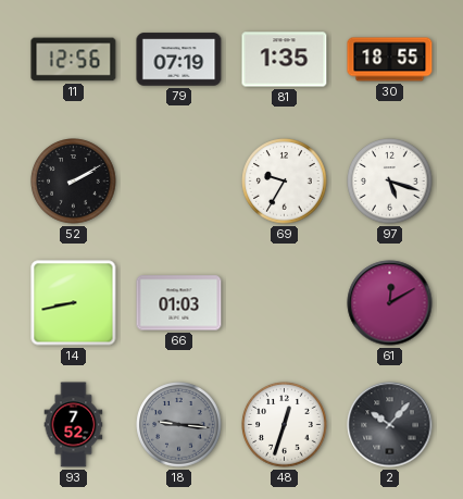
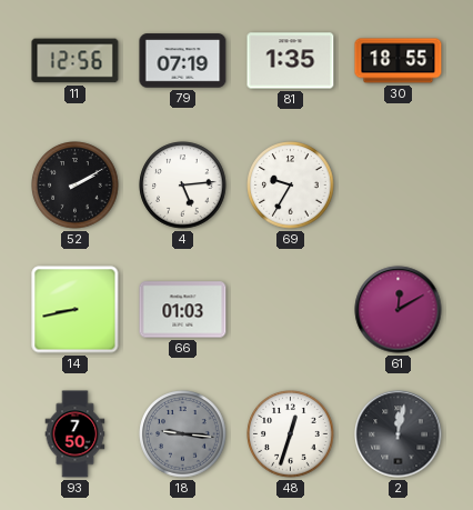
4: none -> 5:14 (183, 186)
97: 5:18 -> none (390, 182)
93: 7:52 -> 7:50 (76, 434)
2: 10:07 -> 12:02 (399, 434)
